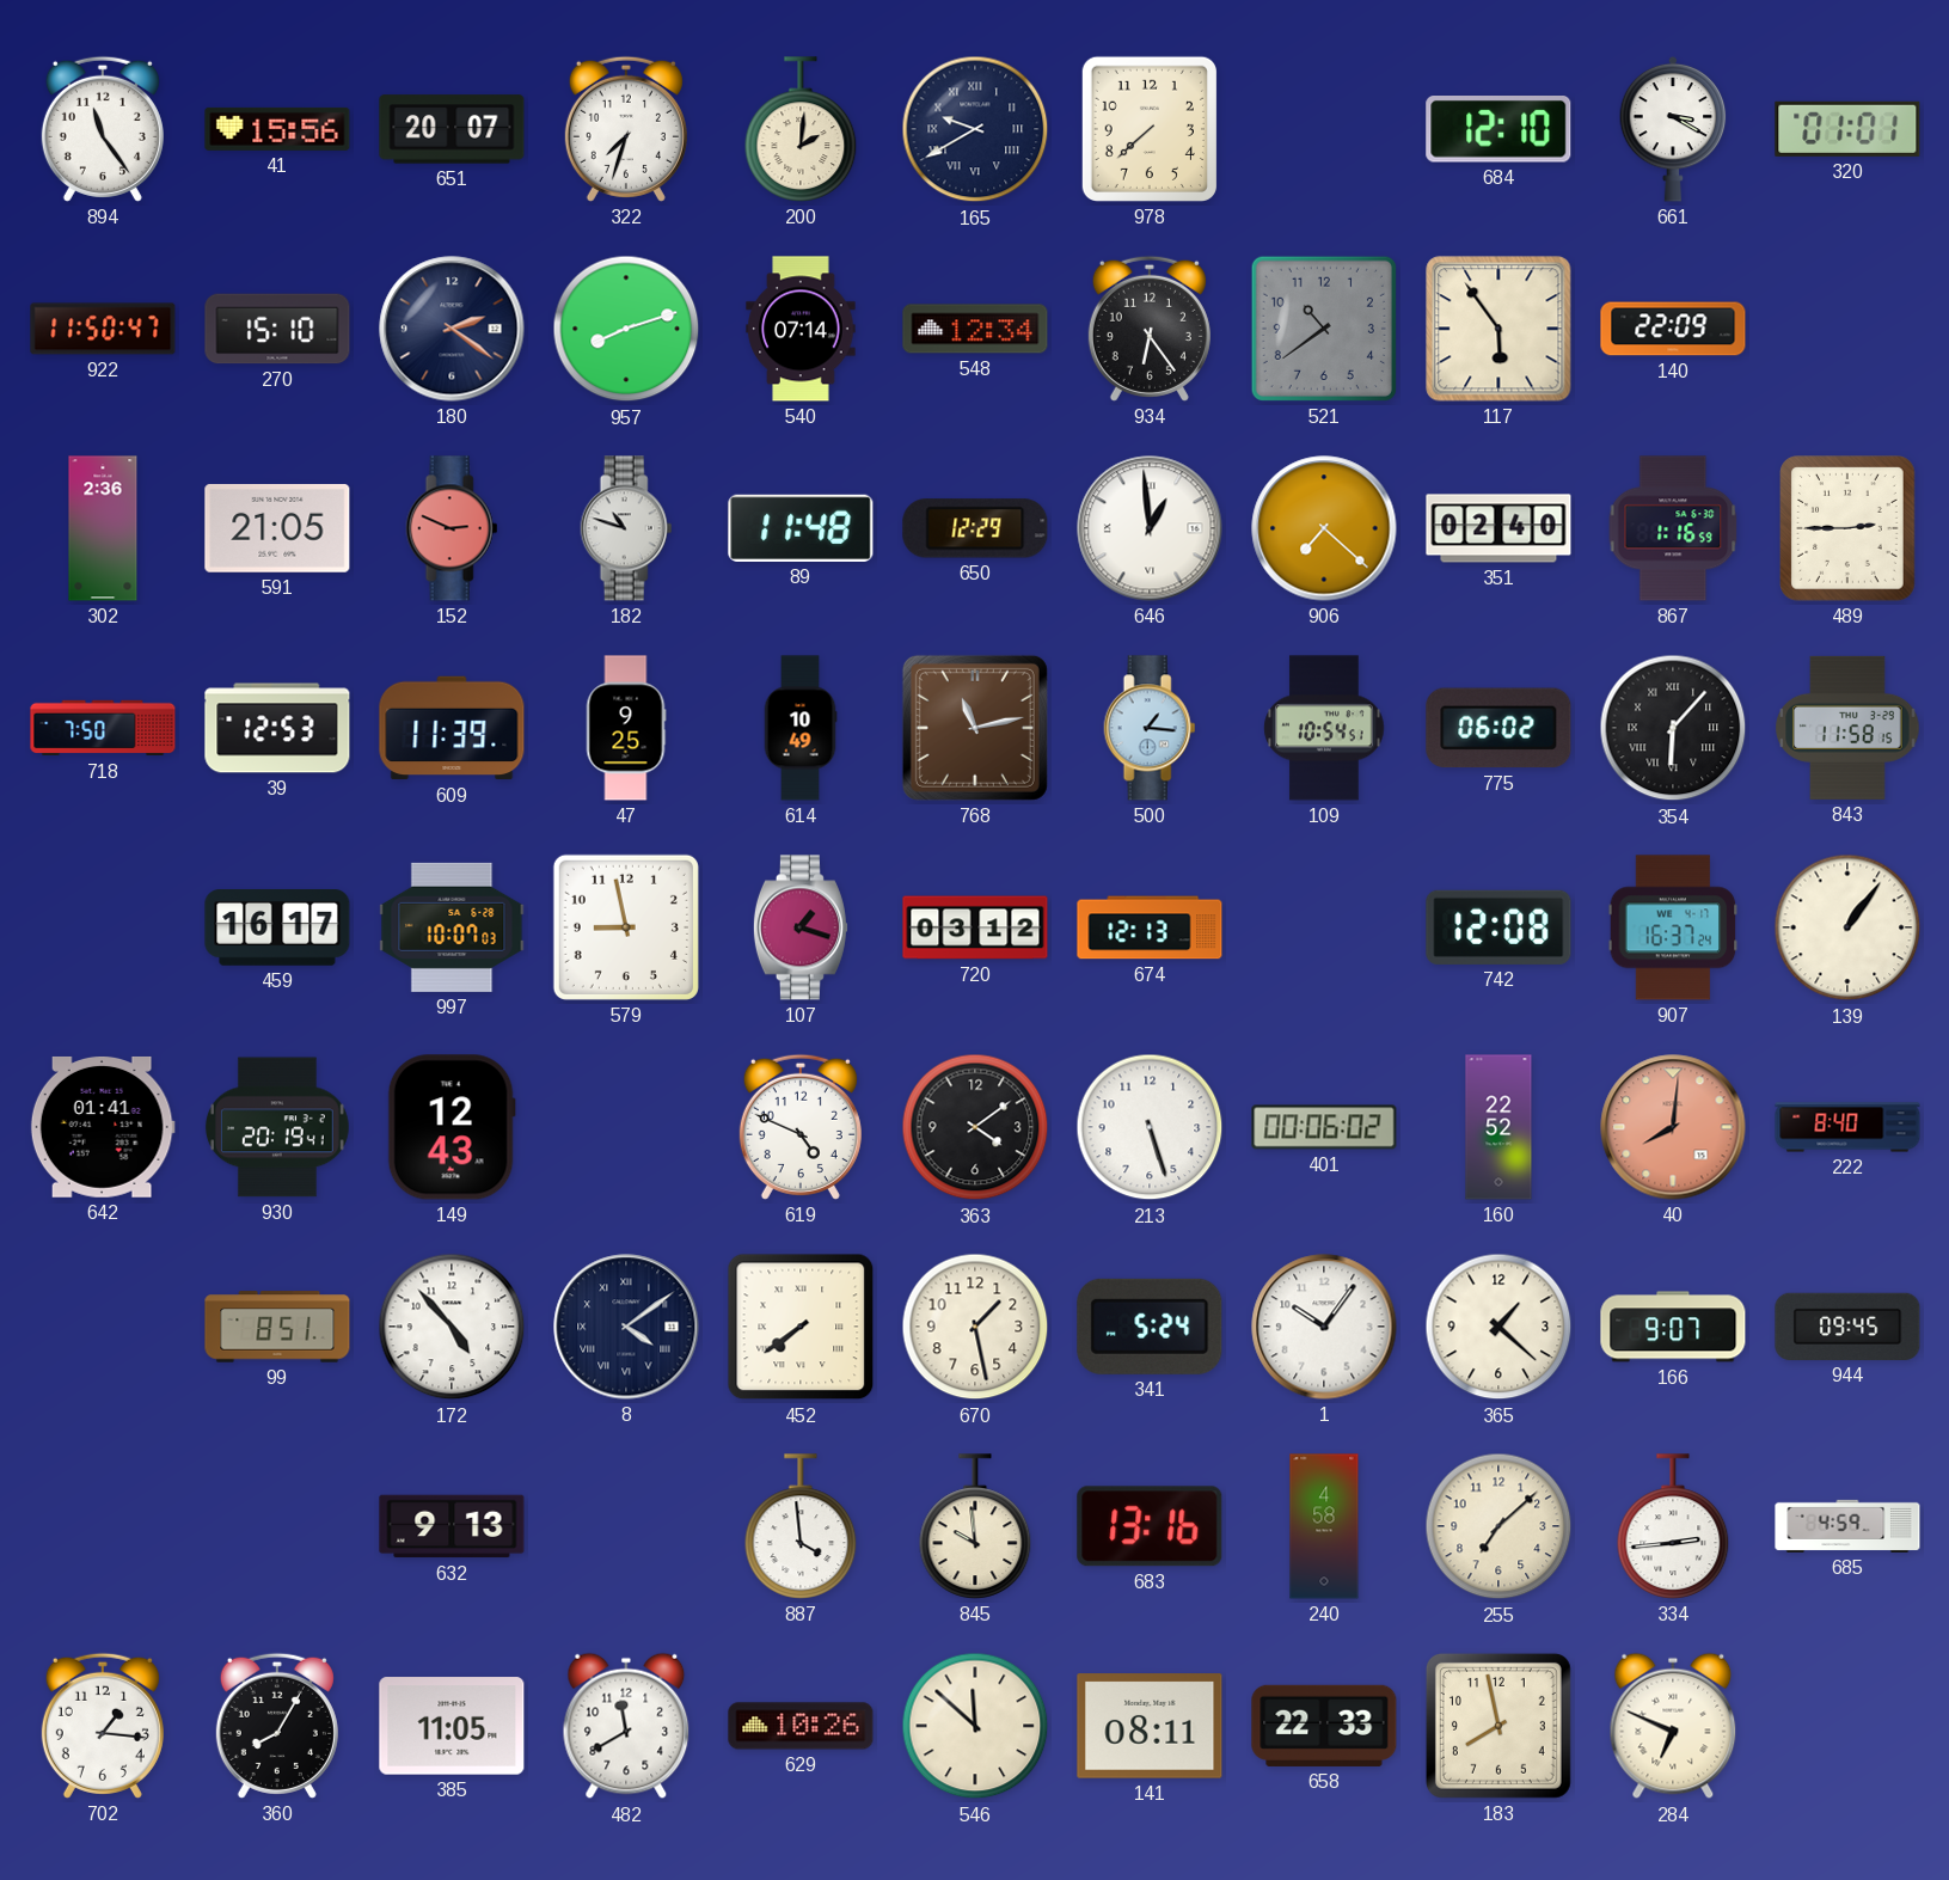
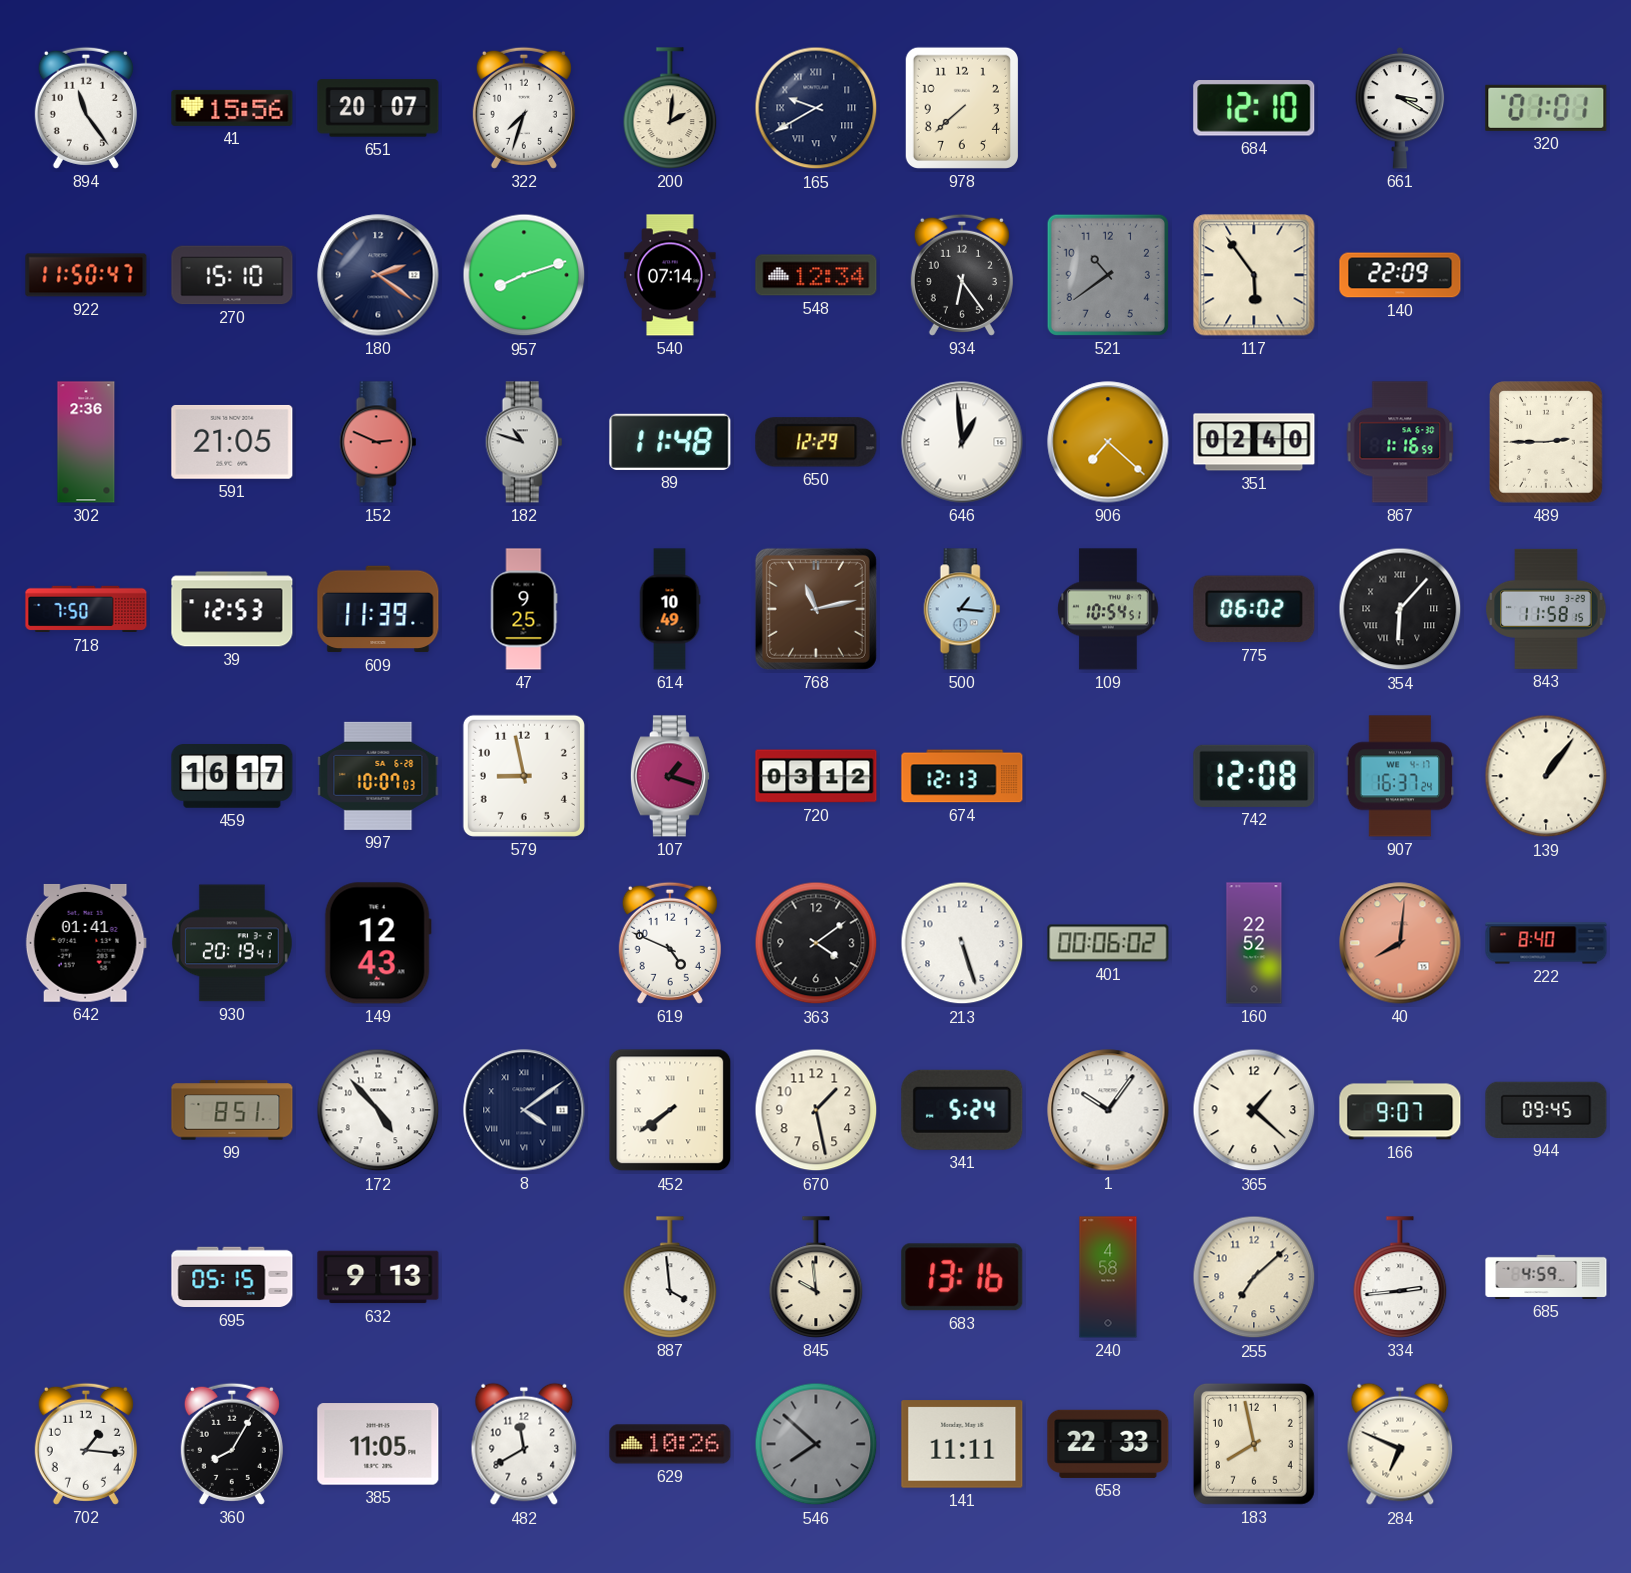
695: none -> 05:15 (232, 1277)
546: 11:52 -> 7:52 (816, 1444)
546 dial: cream -> grey (816, 1444)
141: 08:11 -> 11:11 (962, 1444)
